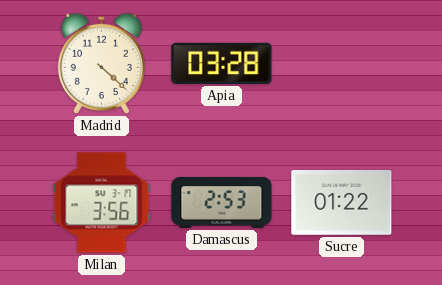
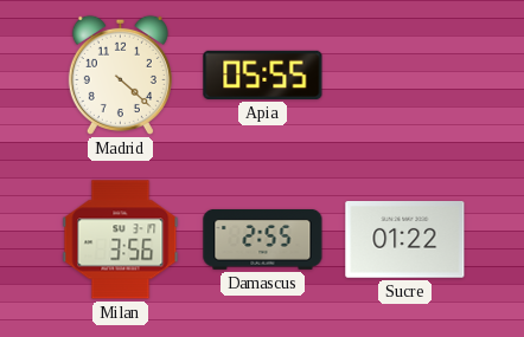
Apia: 03:28 -> 05:55 (263, 74)
Damascus: 2:53 -> 2:55 (263, 239)
